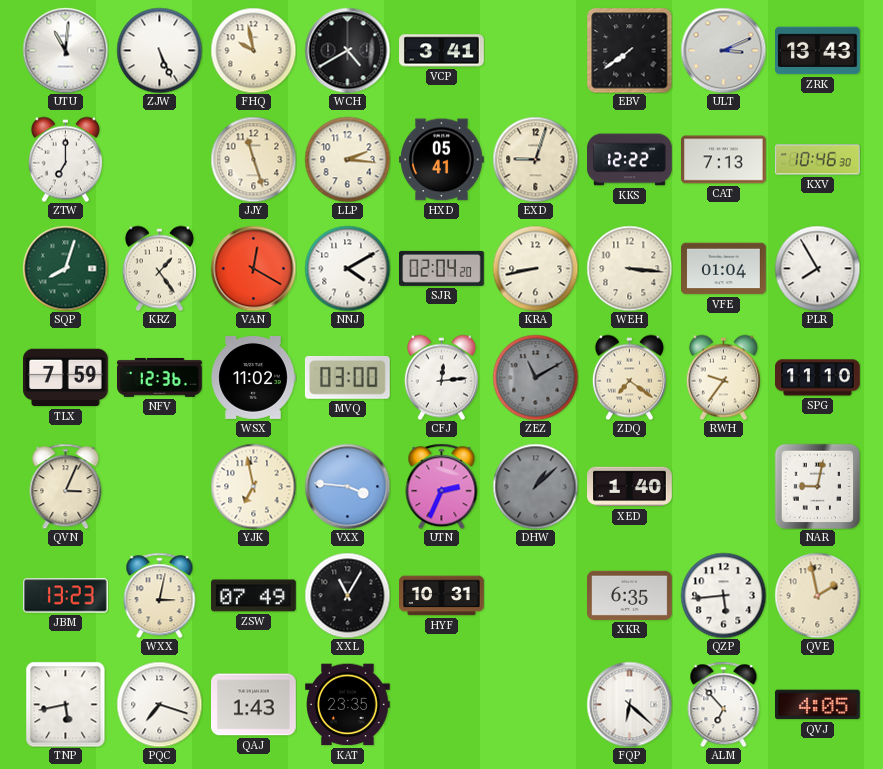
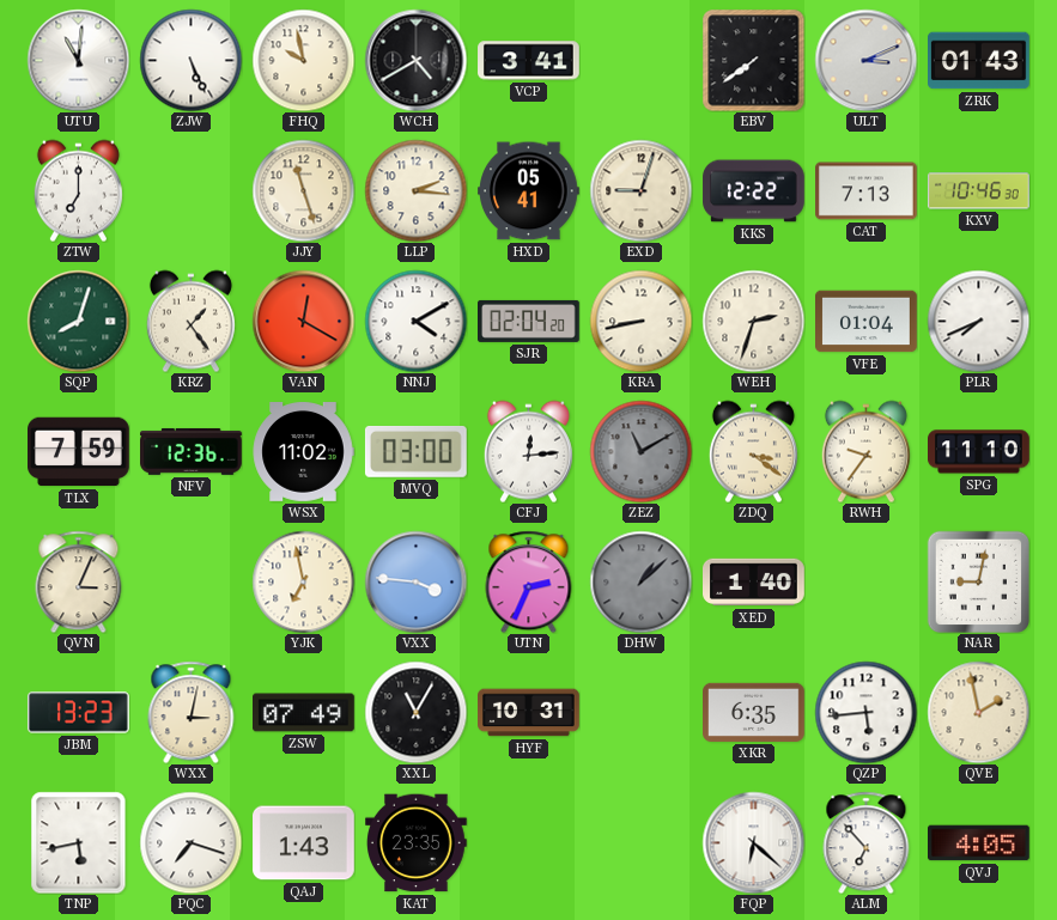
ZRK: 13:43 -> 01:43 (979, 61)
WEH: 3:16 -> 2:33 (753, 321)
PLR: 7:55 -> 7:41 (978, 321)
ZDQ: 7:21 -> 3:21 (753, 451)
